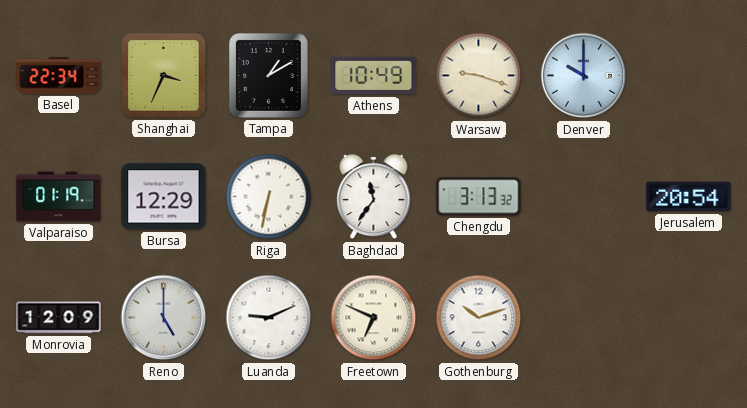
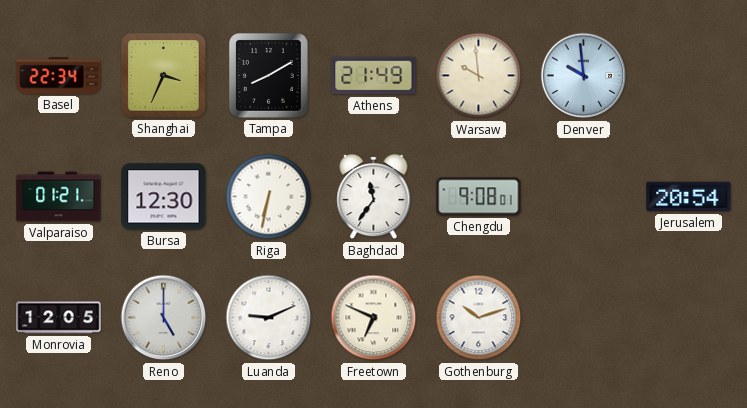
Tampa: 1:10 -> 8:10 (268, 75)
Athens: 10:49 -> 21:49 (374, 76)
Warsaw: 9:18 -> 9:59 (479, 76)
Denver: 10:00 -> 9:59 (584, 76)
Valparaiso: 01:19 -> 01:21 (59, 197)
Bursa: 12:29 -> 12:30 (164, 197)
Chengdu: 3:13 -> 9:08 (479, 197)
Monrovia: 12:09 -> 12:05 (59, 318)
